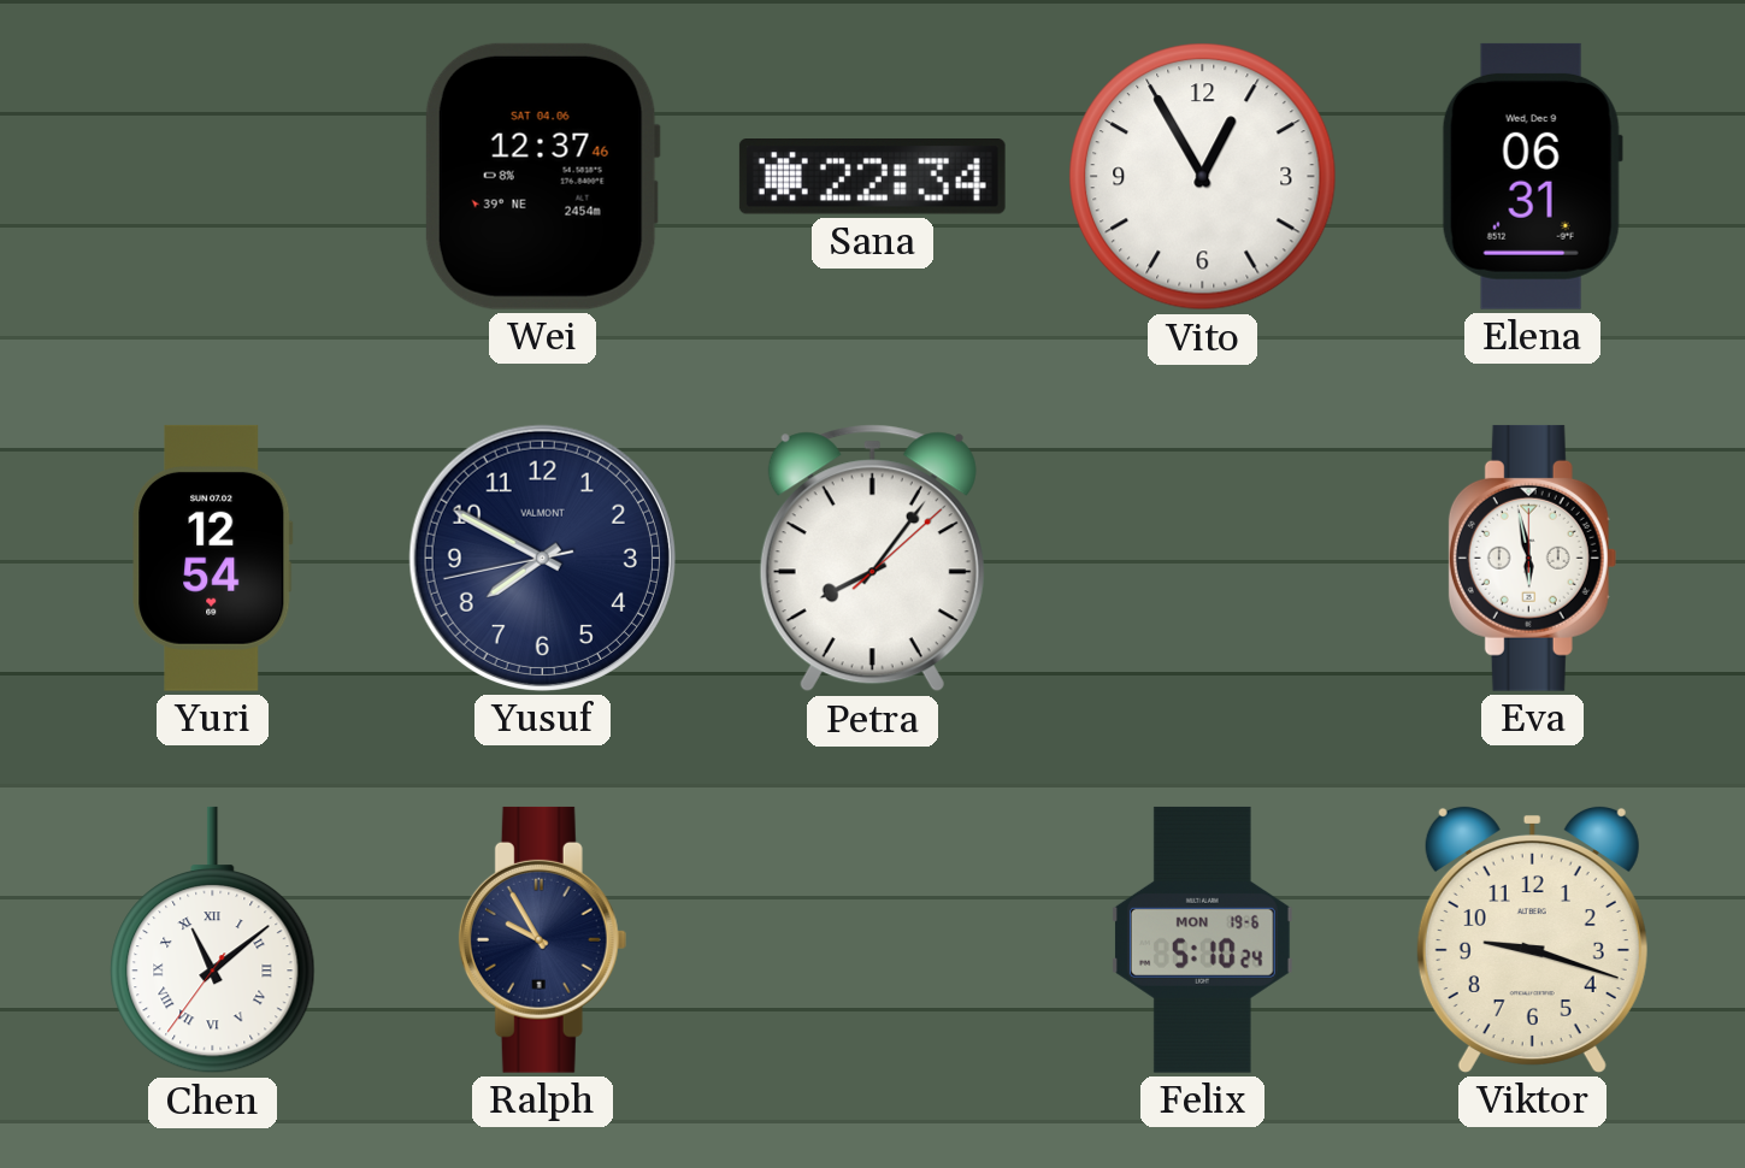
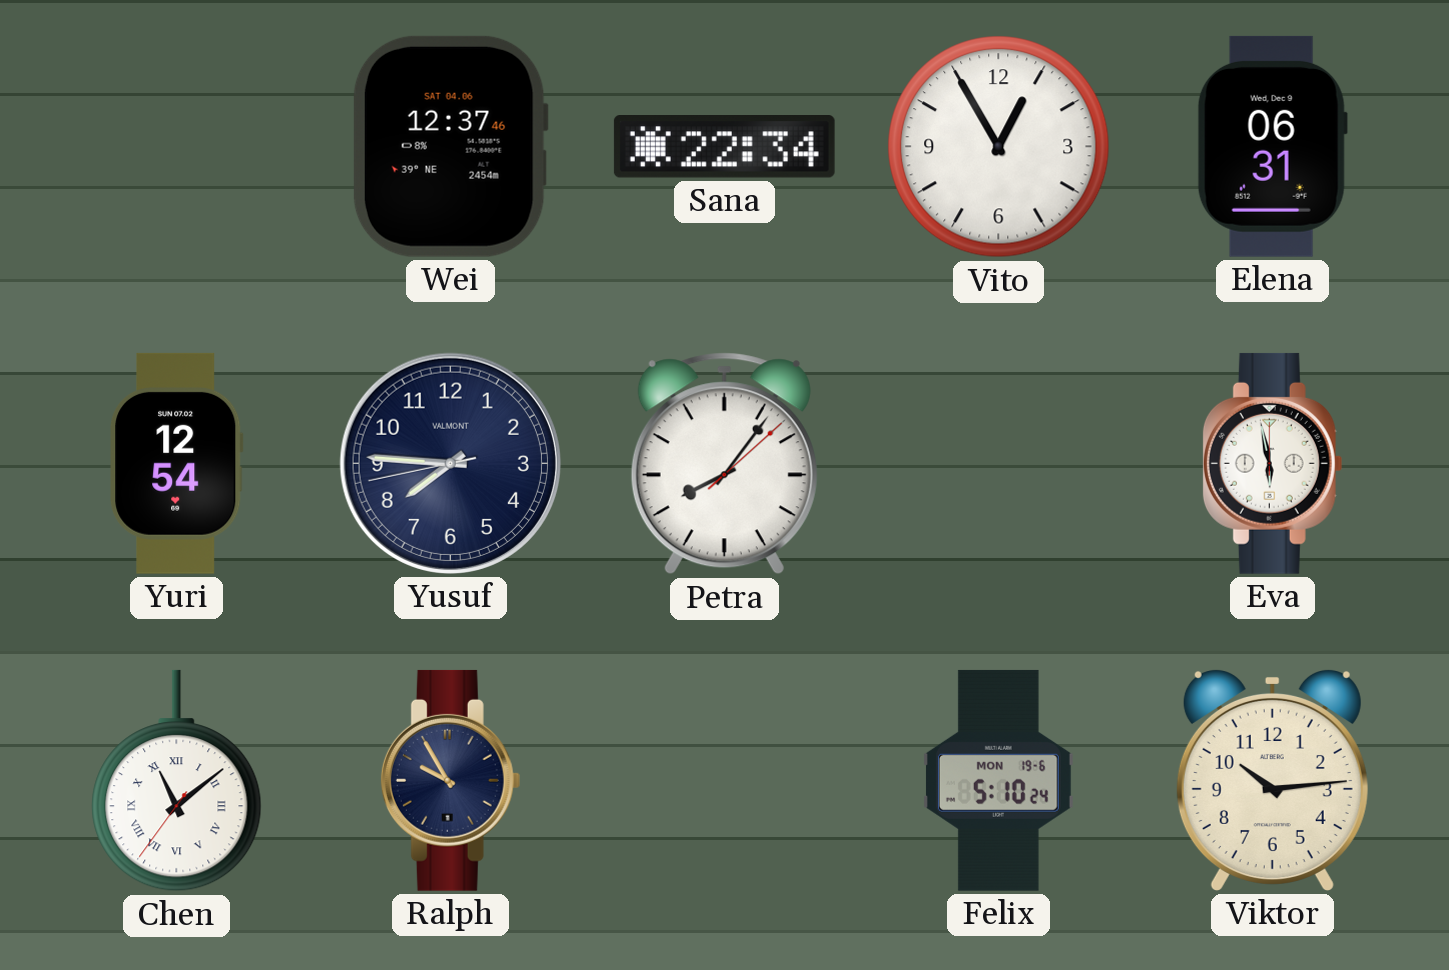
Yusuf: 7:49 -> 7:45 (450, 463)
Viktor: 9:18 -> 10:14 (1272, 780)
